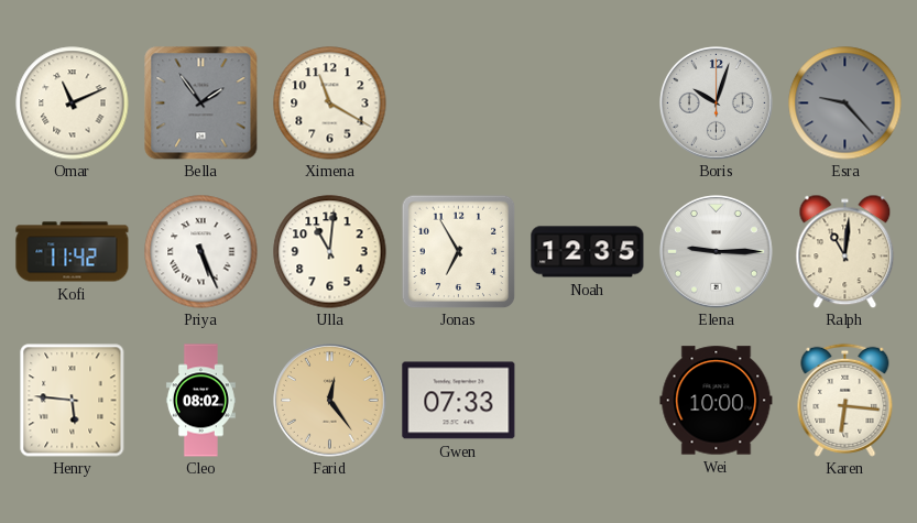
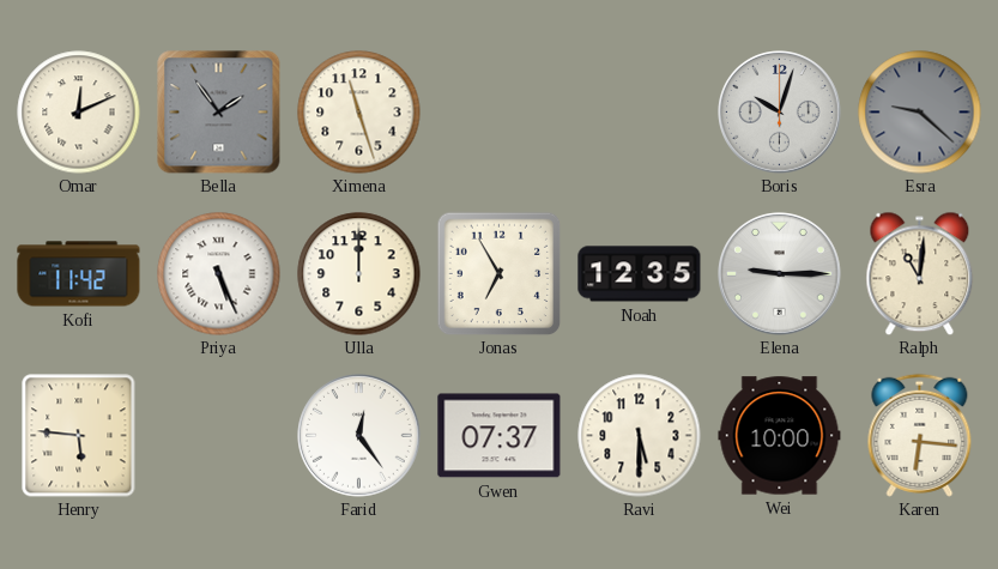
Omar: 11:11 -> 12:11 (79, 113)
Ximena: 11:20 -> 11:27 (359, 113)
Esra: 9:23 -> 9:22 (920, 113)
Ulla: 11:01 -> 12:00 (359, 274)
Cleo: 08:02 -> none (200, 401)
Farid dial: champagne -> white (359, 436)
Gwen: 07:33 -> 07:37 (500, 436)
Ravi: none -> 5:30 (640, 436)
